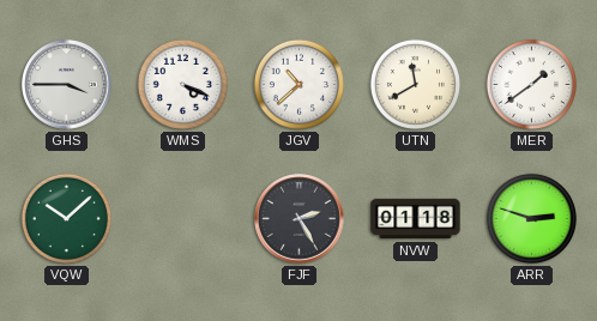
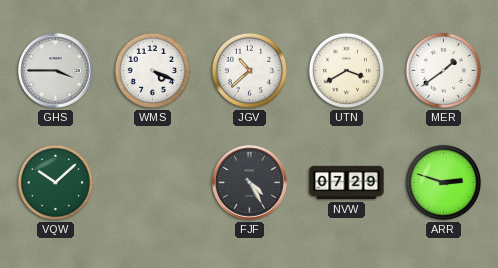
UTN: 11:40 -> 3:40 (346, 70)
FJF: 2:25 -> 4:25 (250, 183)
NVW: 01:18 -> 07:29 (347, 183)
